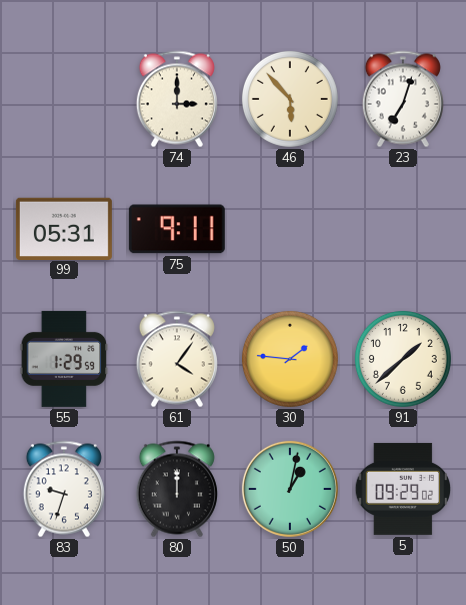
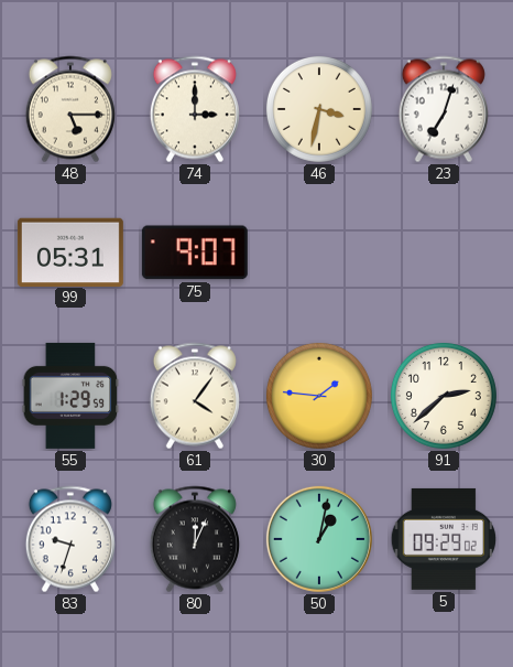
48: none -> 5:15 (70, 109)
46: 5:53 -> 3:32 (319, 109)
75: 9:11 -> 9:07 (195, 252)
91: 1:38 -> 2:38 (444, 396)
80: 12:00 -> 12:04 (195, 539)
